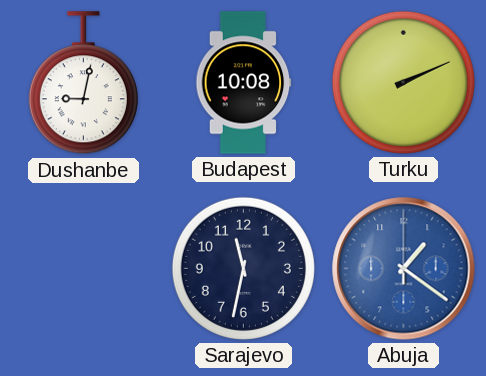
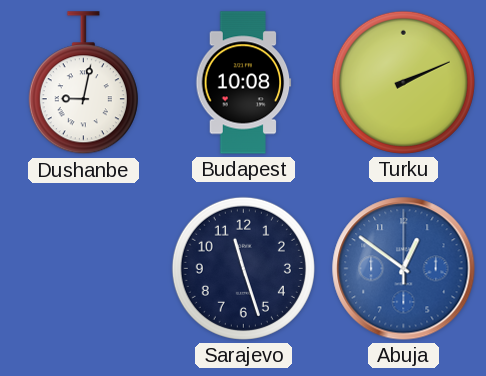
Sarajevo: 11:32 -> 11:27 (243, 268)
Abuja: 1:21 -> 12:51 (404, 269)
